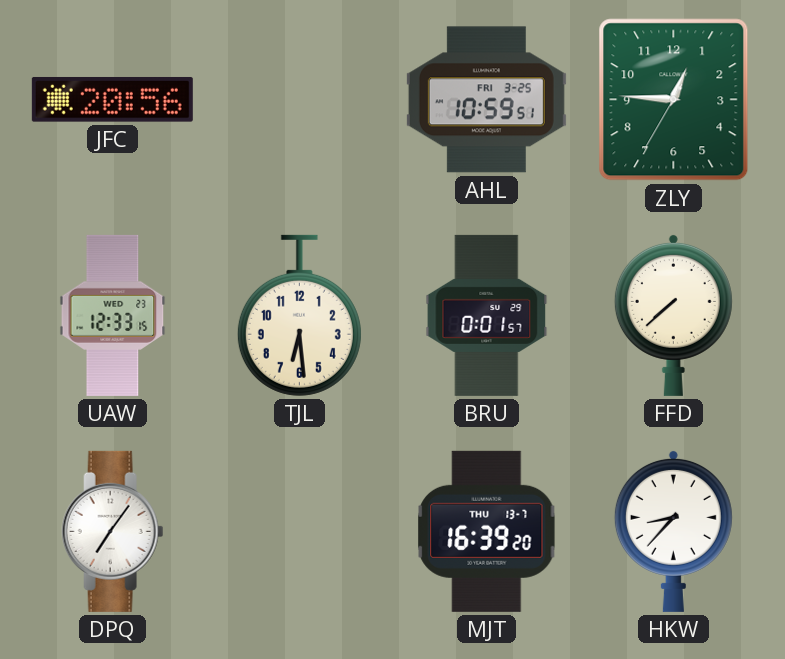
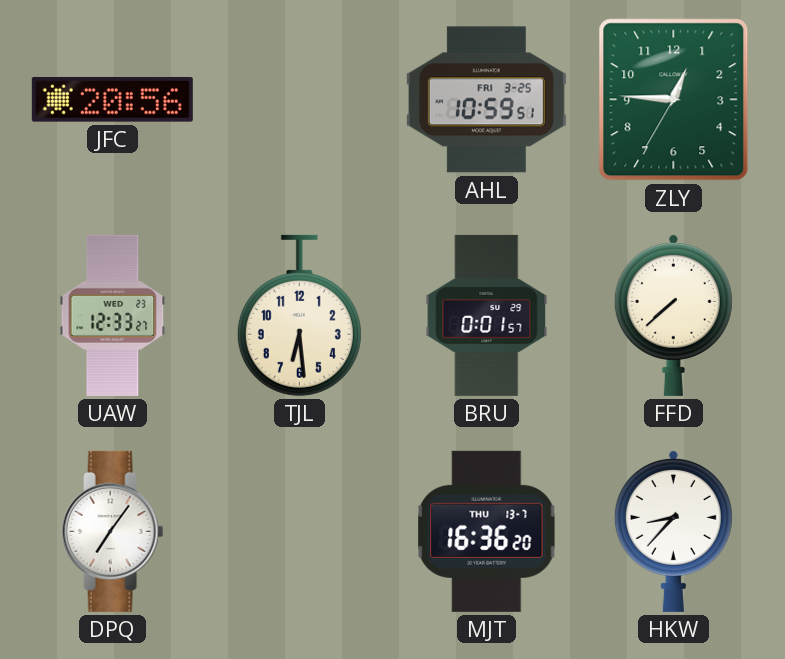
UAW: 12:33:15 -> 12:33:27 (113, 315)
MJT: 16:39 -> 16:36 (487, 531)
